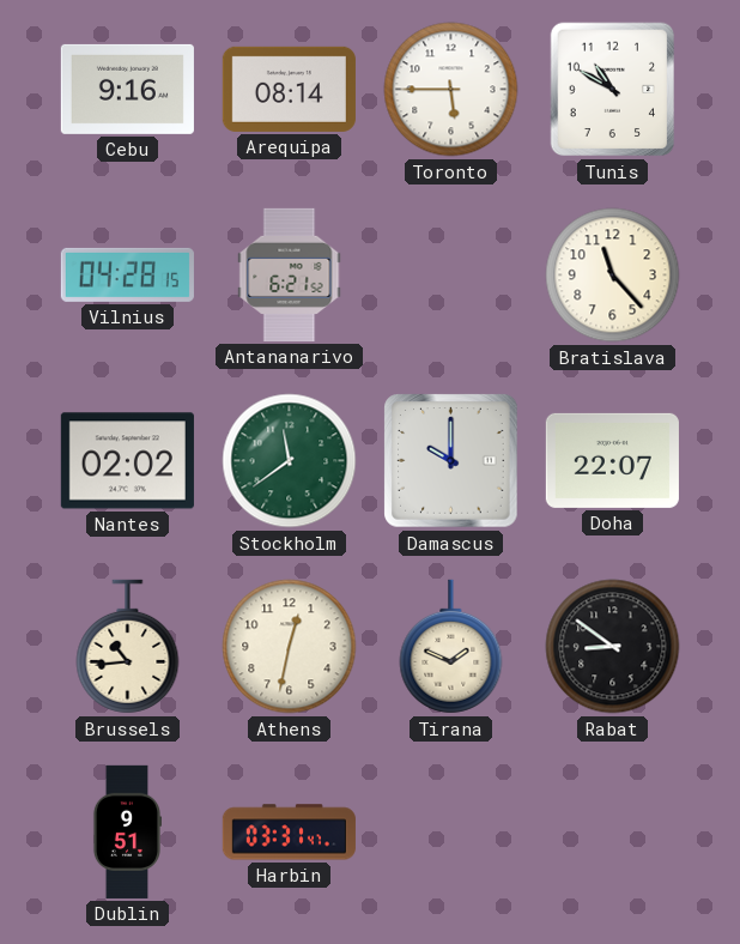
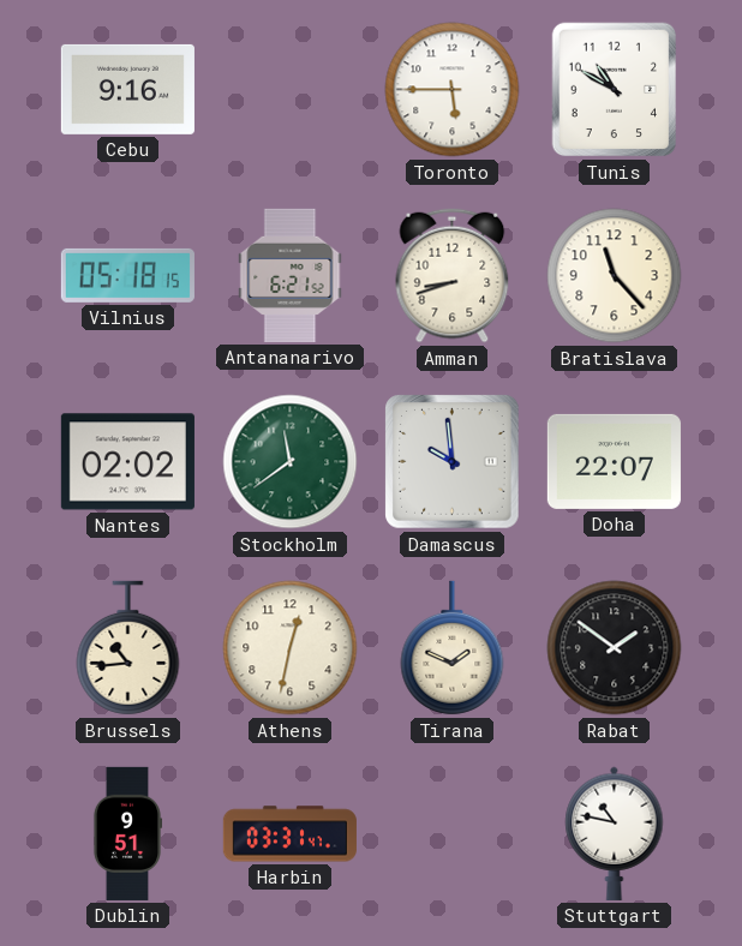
Arequipa: 08:14 -> none (289, 89)
Vilnius: 04:28 -> 05:18 (127, 275)
Amman: none -> 8:42 (453, 276)
Damascus: 10:00 -> 9:59 (453, 462)
Rabat: 8:51 -> 1:51 (615, 648)
Stuttgart: none -> 10:47 (615, 833)
